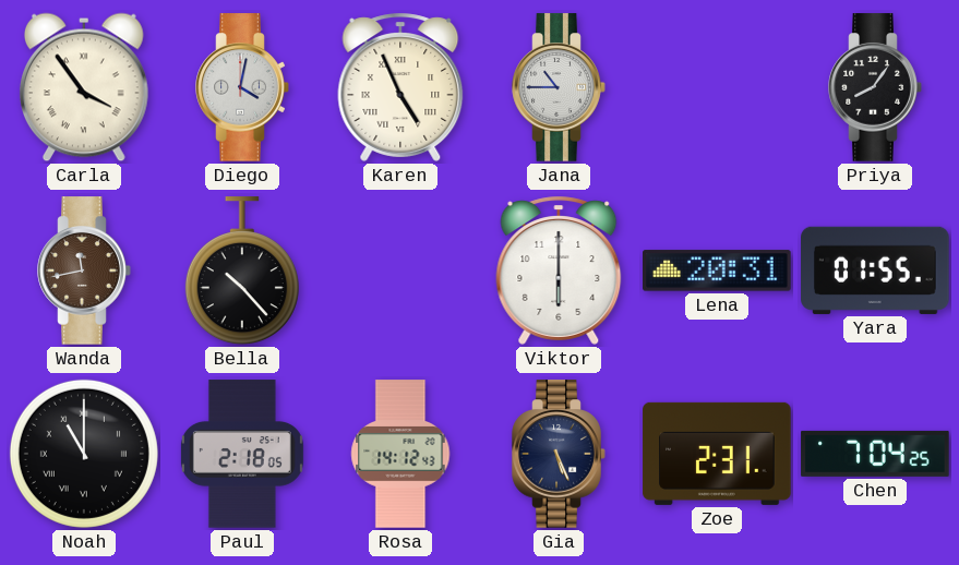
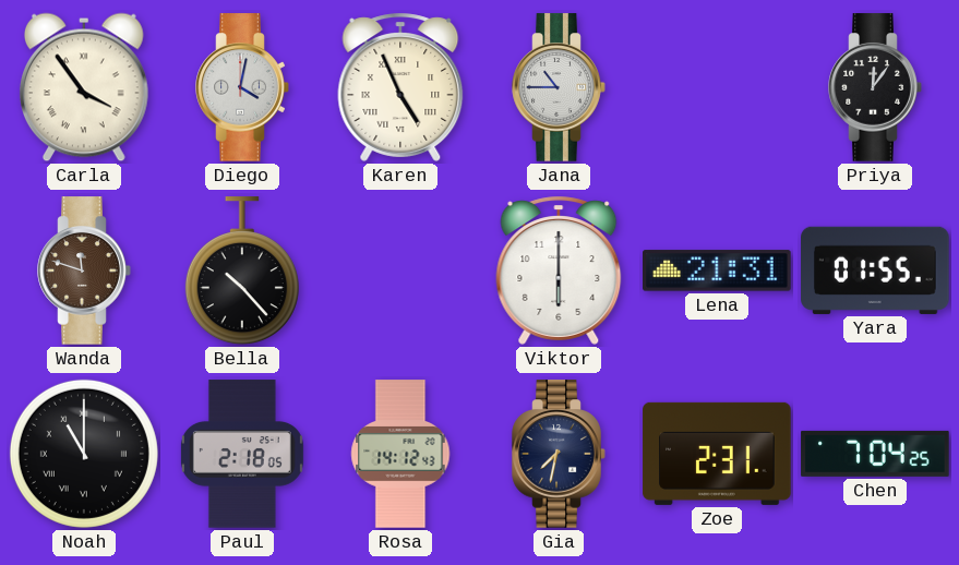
Priya: 8:06 -> 12:06 (875, 87)
Wanda: 11:43 -> 11:48 (84, 271)
Lena: 20:31 -> 21:31 (717, 271)
Gia: 5:26 -> 7:32 (559, 454)
